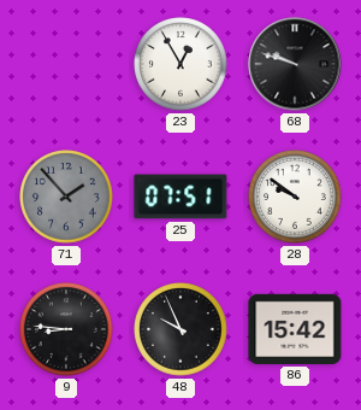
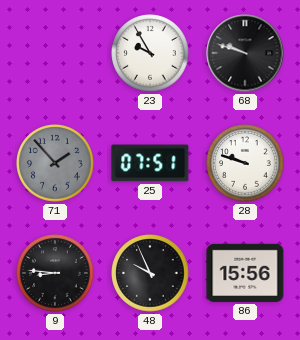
23: 12:55 -> 9:55 (150, 53)
28: 9:51 -> 9:48 (245, 163)
86: 15:42 -> 15:56 (245, 273)
